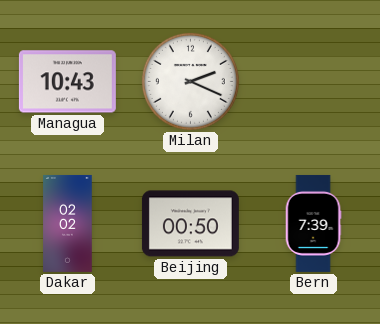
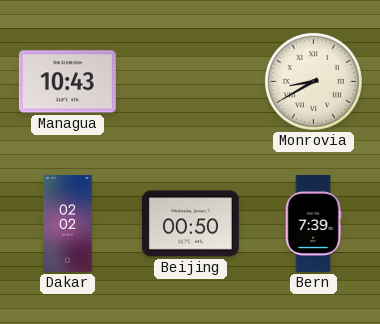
Milan: 2:19 -> none (190, 81)
Monrovia: none -> 8:40 (313, 81)
